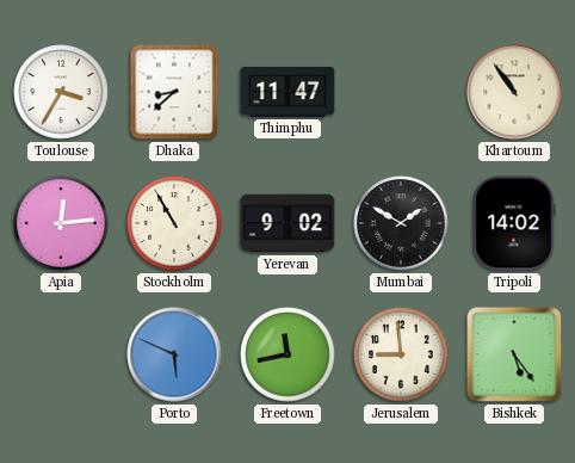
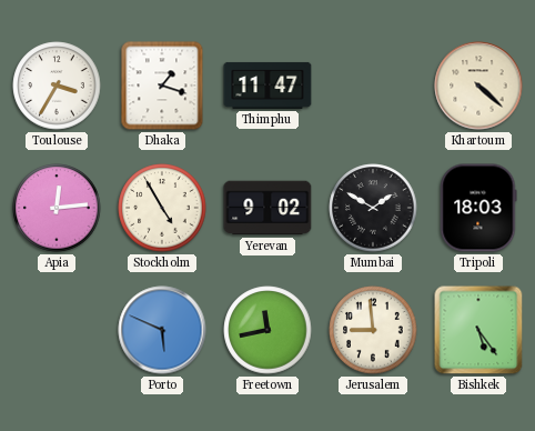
Dhaka: 8:38 -> 1:18 (162, 86)
Khartoum: 10:54 -> 4:22 (478, 86)
Stockholm: 10:55 -> 4:55 (162, 208)
Tripoli: 14:02 -> 18:03 (478, 208)
